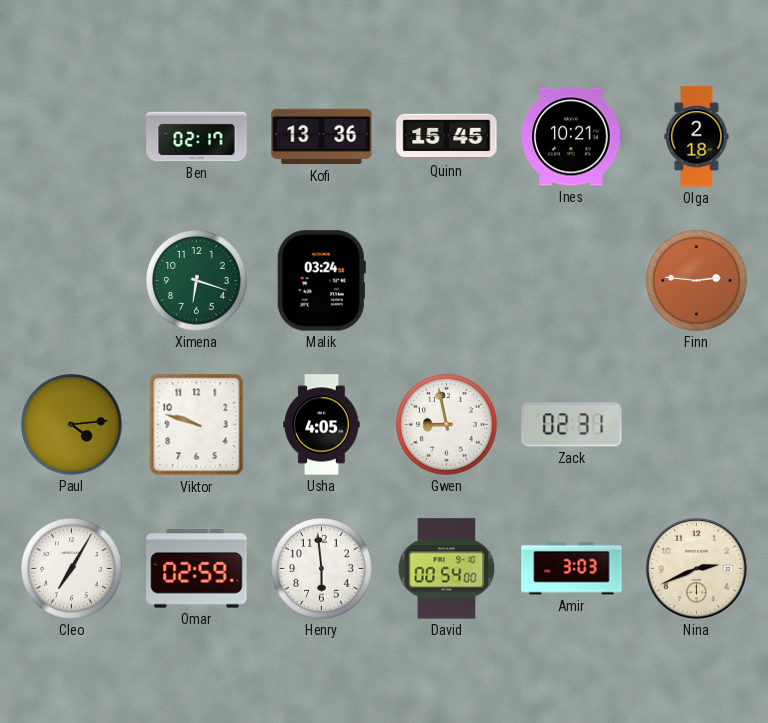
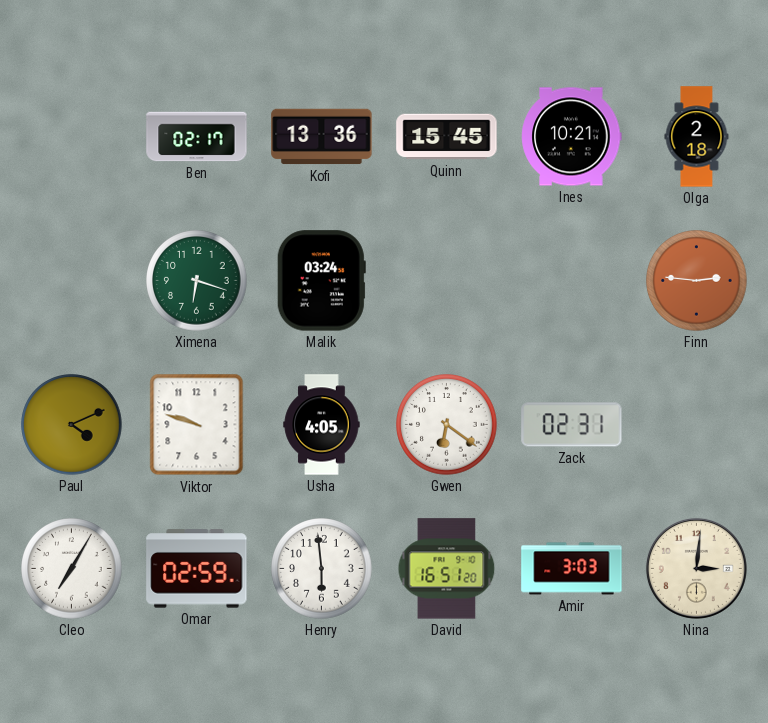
Paul: 4:14 -> 4:11 (72, 425)
Gwen: 8:58 -> 6:21 (447, 425)
David: 00:54 -> 16:51 (447, 569)
Nina: 2:41 -> 3:01 (696, 568)
